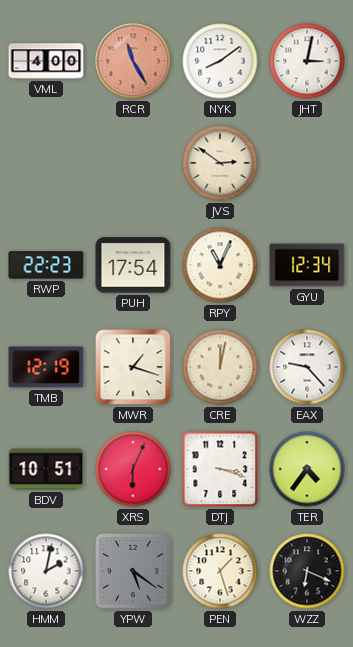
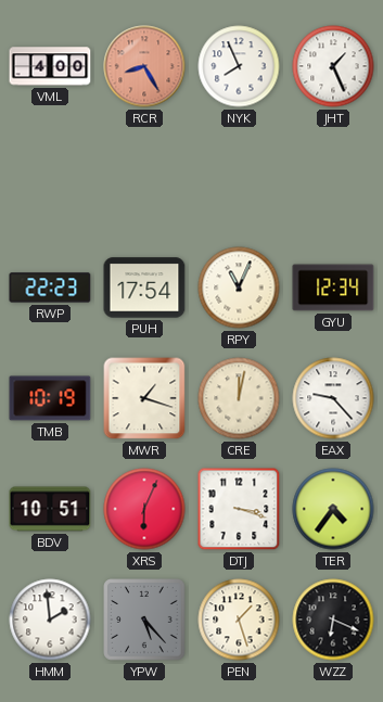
RCR: 11:25 -> 8:25 (144, 66)
NYK: 8:09 -> 7:56 (239, 66)
JHT: 3:02 -> 1:26 (333, 66)
JVS: 2:51 -> none (220, 163)
TMB: 12:19 -> 10:19 (50, 398)
HMM: 2:02 -> 1:59 (50, 620)
YPW: 5:21 -> 5:23 (144, 620)
